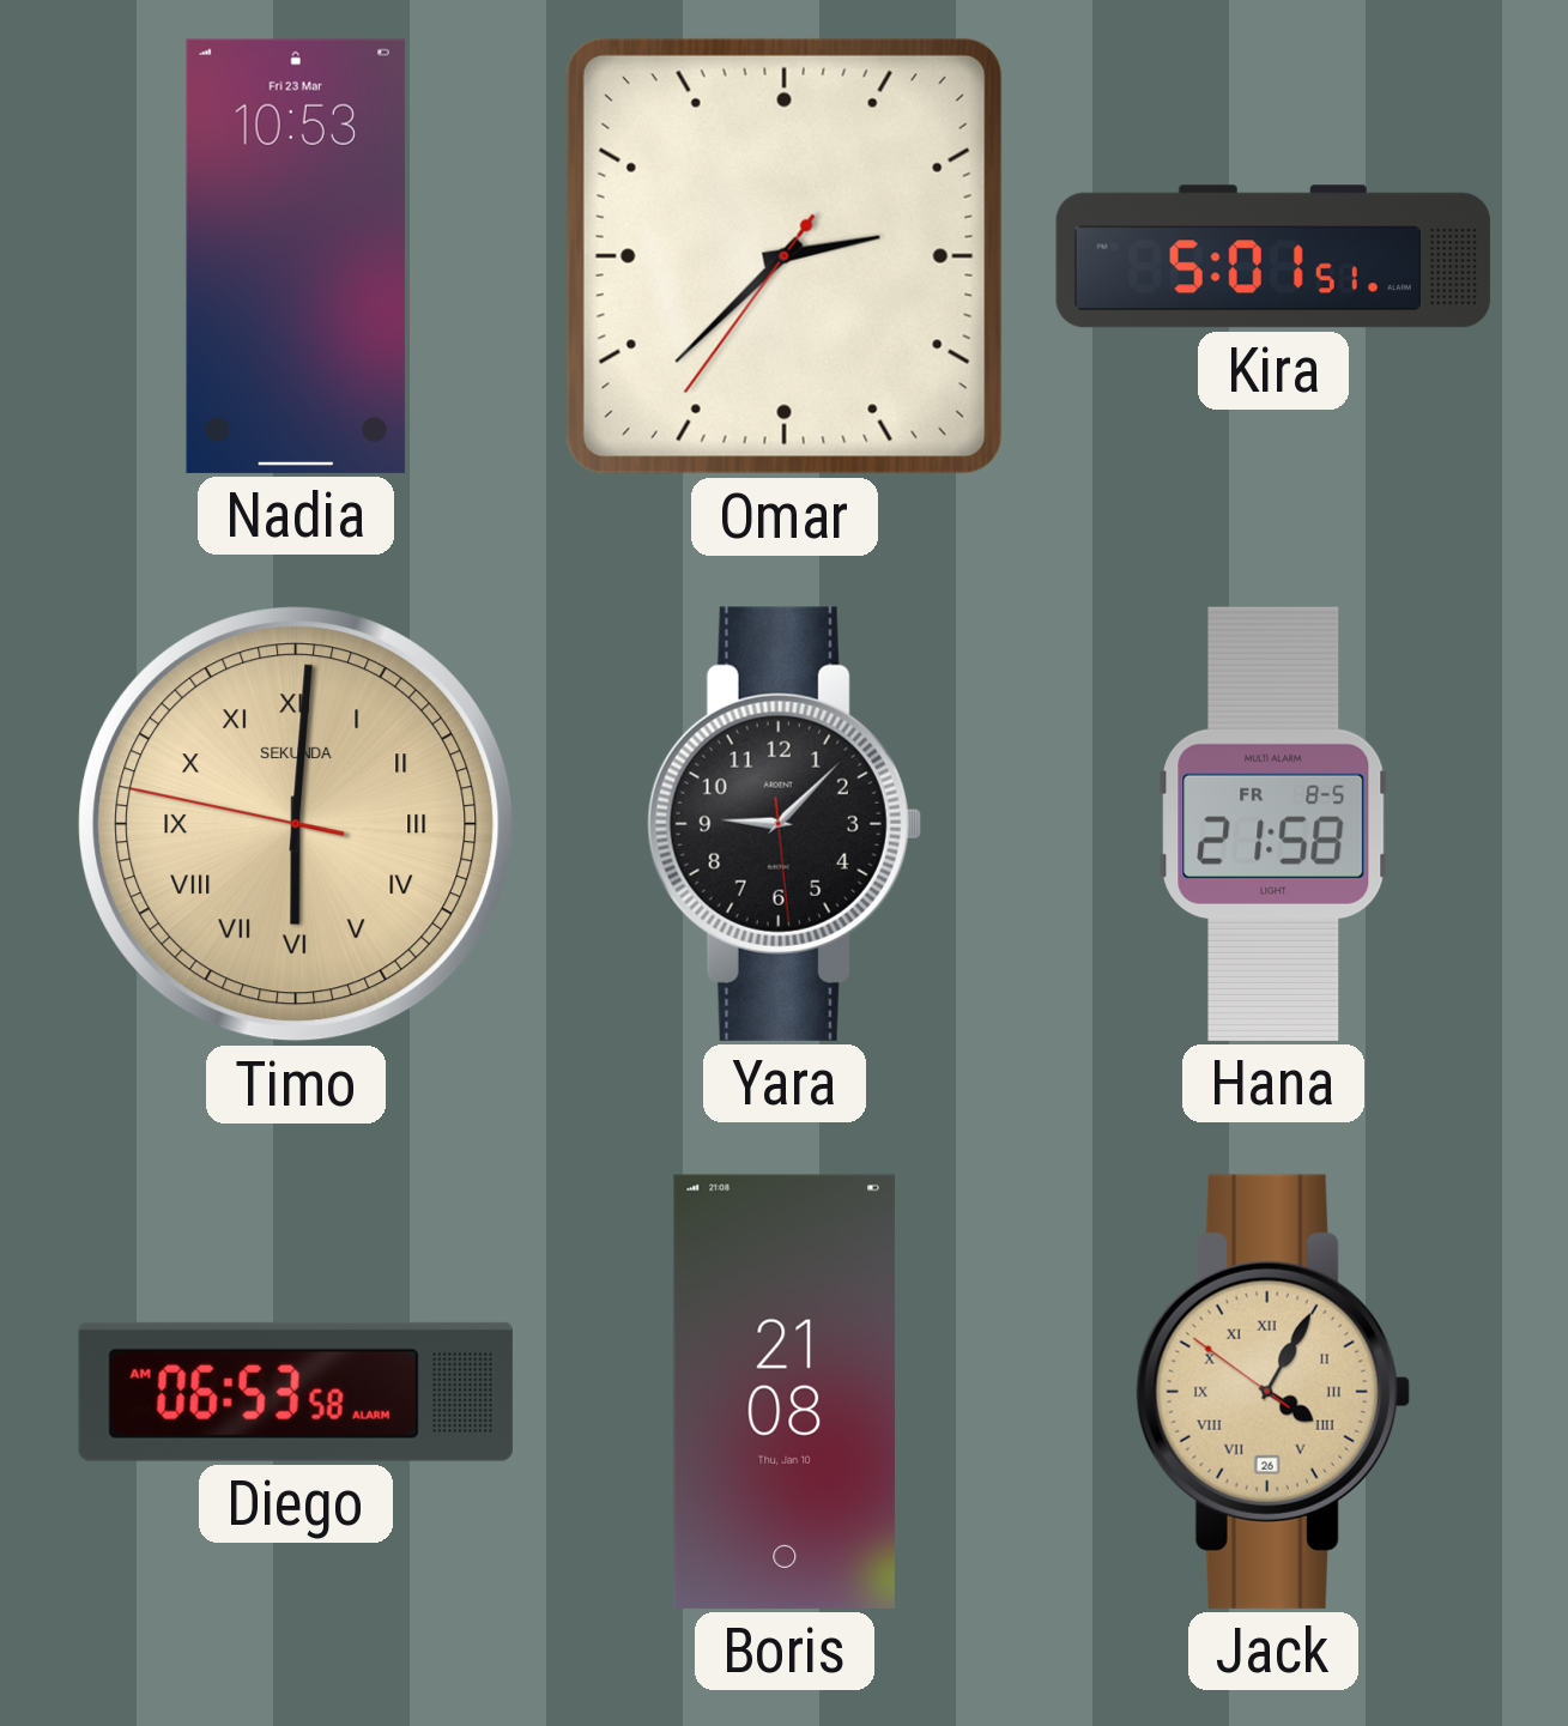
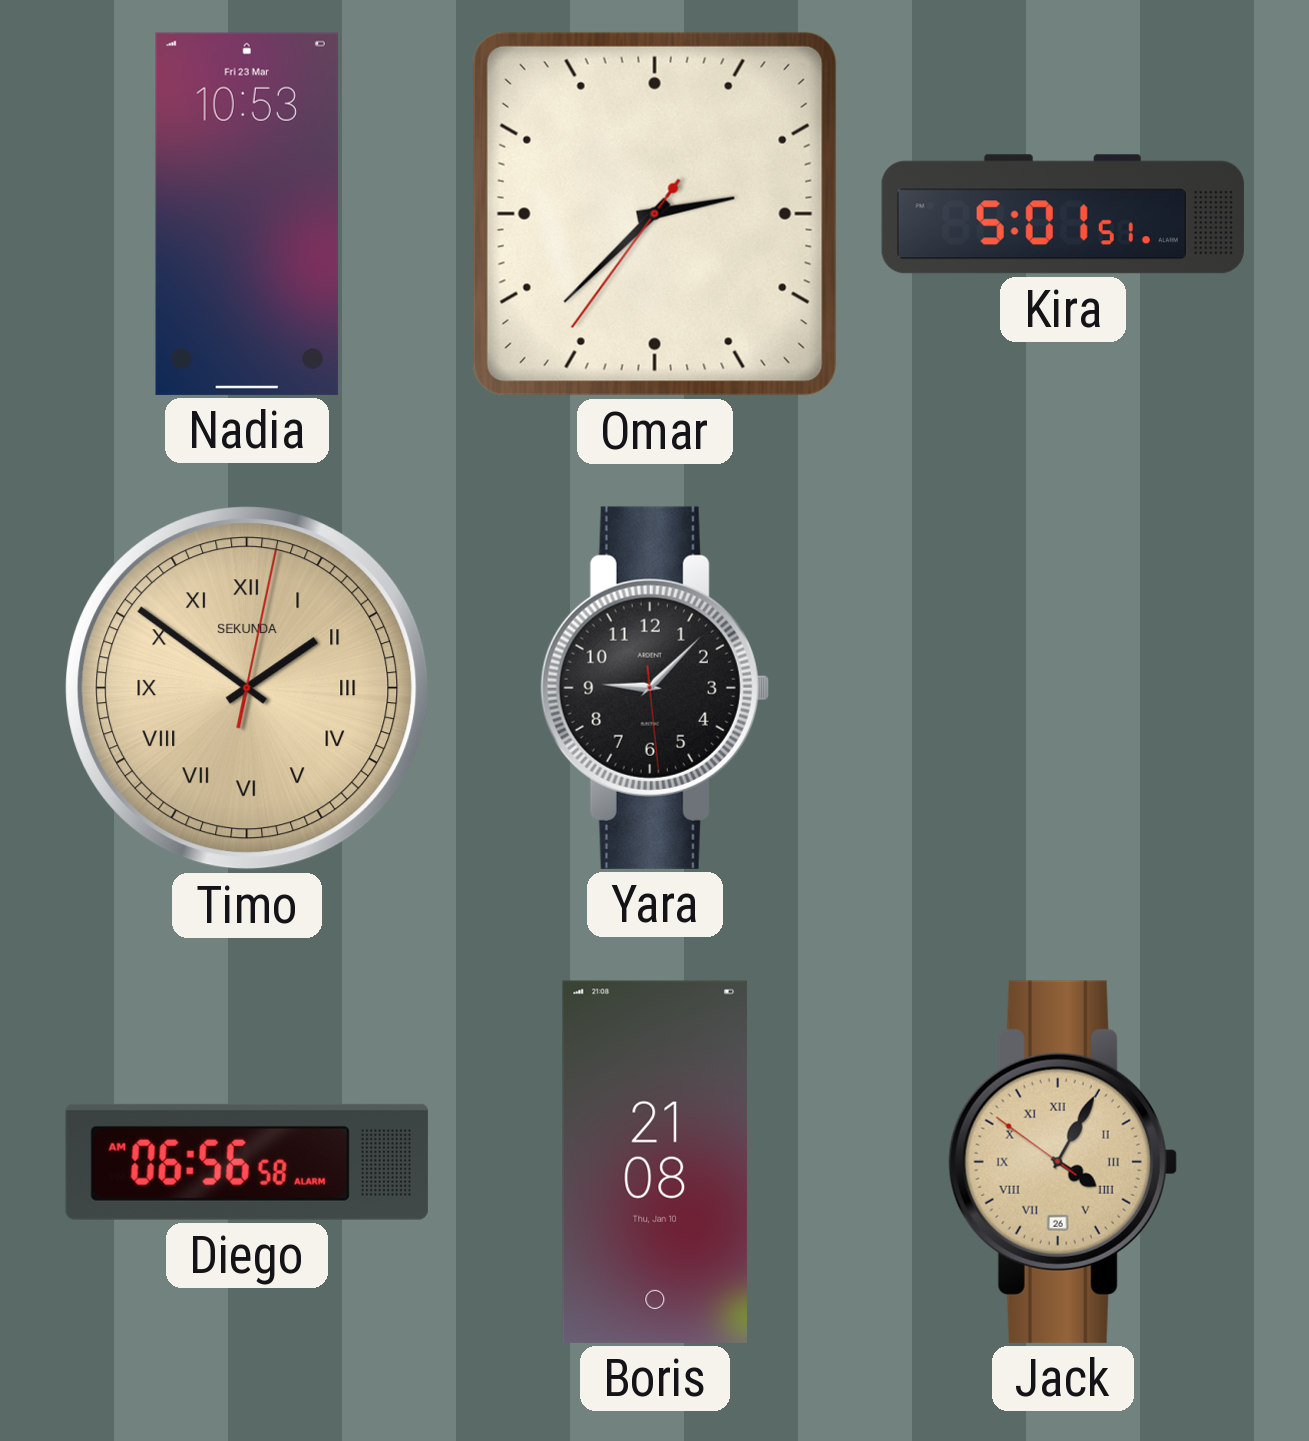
Timo: 6:00 -> 1:51 (247, 688)
Hana: 21:58 -> none (1273, 824)
Diego: 06:53 -> 06:56 (247, 1162)
